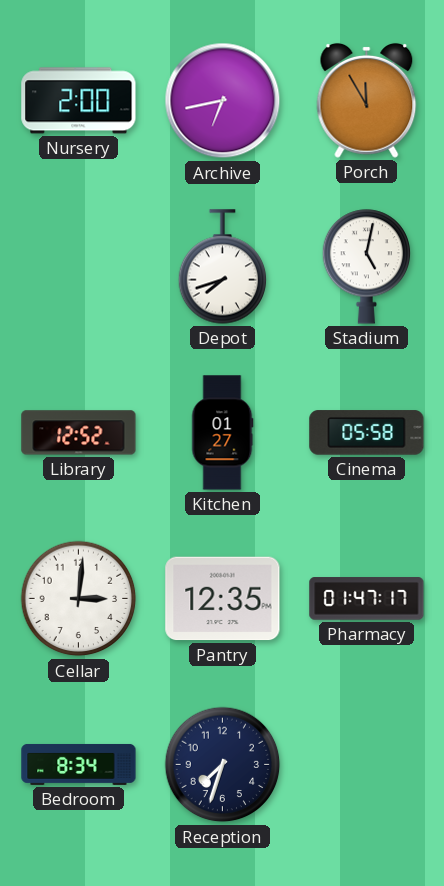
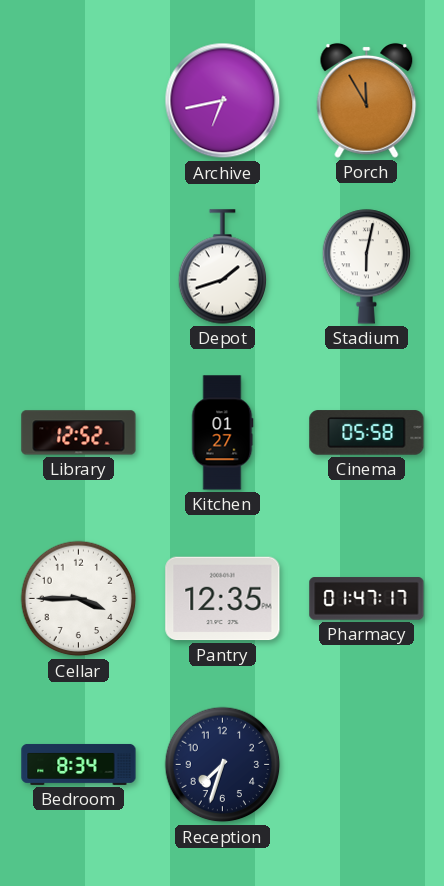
Nursery: 2:00 -> none (79, 101)
Depot: 7:42 -> 1:42 (223, 267)
Stadium: 5:02 -> 6:02 (367, 267)
Cellar: 3:01 -> 3:45 (79, 599)
